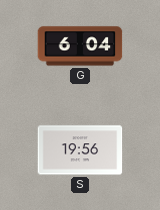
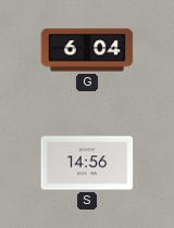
S: 19:56 -> 14:56 (87, 163)
